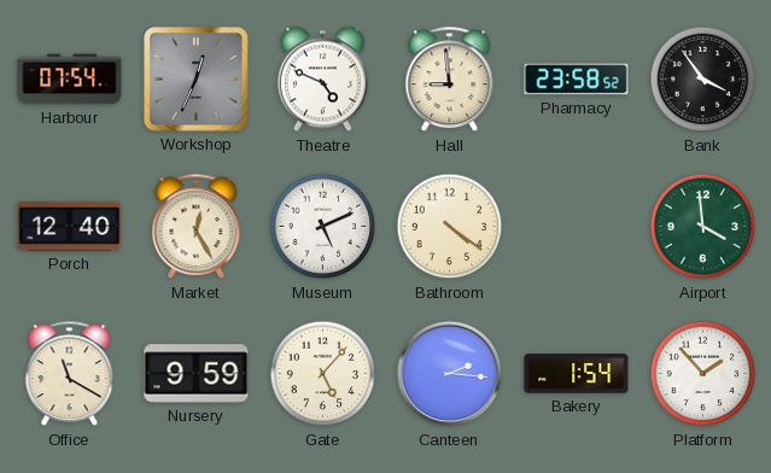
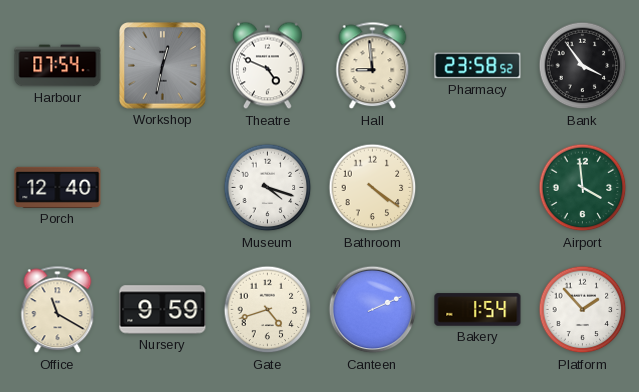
Workshop: 12:34 -> 12:32 (163, 66)
Market: 12:25 -> none (197, 227)
Museum: 5:11 -> 4:18 (268, 188)
Gate: 5:07 -> 4:42 (268, 310)
Canteen: 2:16 -> 2:11 (373, 310)
